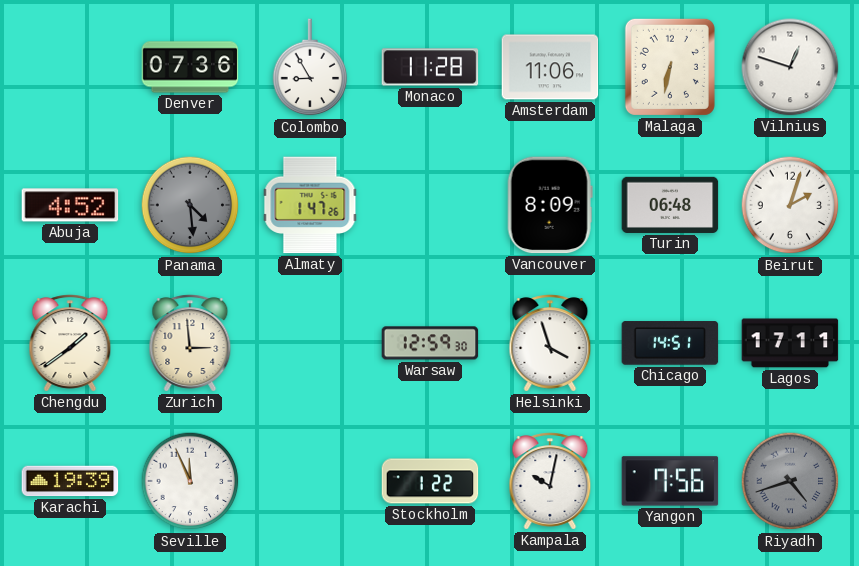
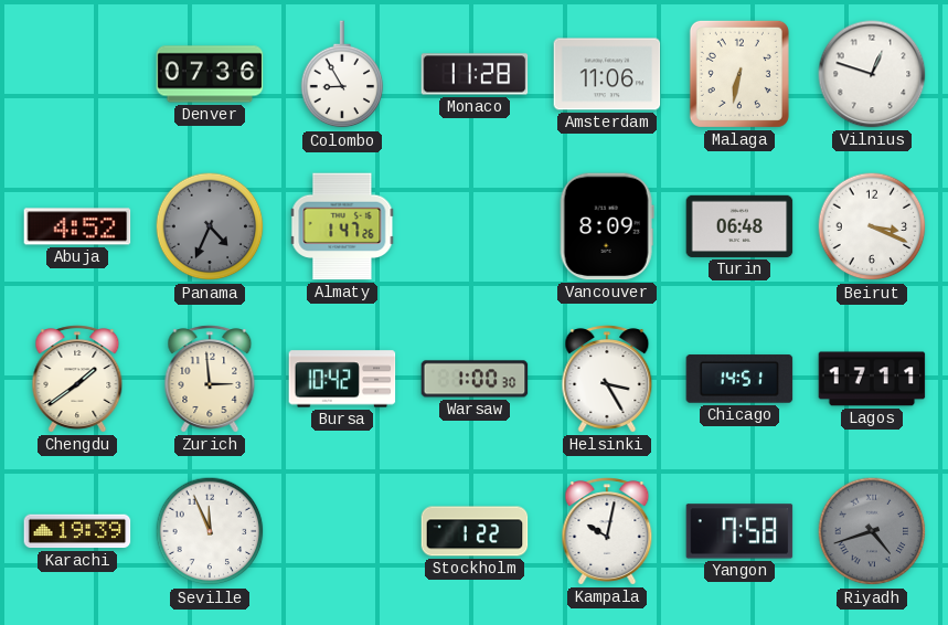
Panama: 4:29 -> 4:34 (210, 226)
Beirut: 2:03 -> 3:19 (872, 226)
Bursa: none -> 10:42 (342, 379)
Warsaw: 12:59 -> 1:00 (475, 379)
Helsinki: 3:57 -> 3:25 (607, 379)
Yangon: 7:56 -> 7:58 (739, 531)
